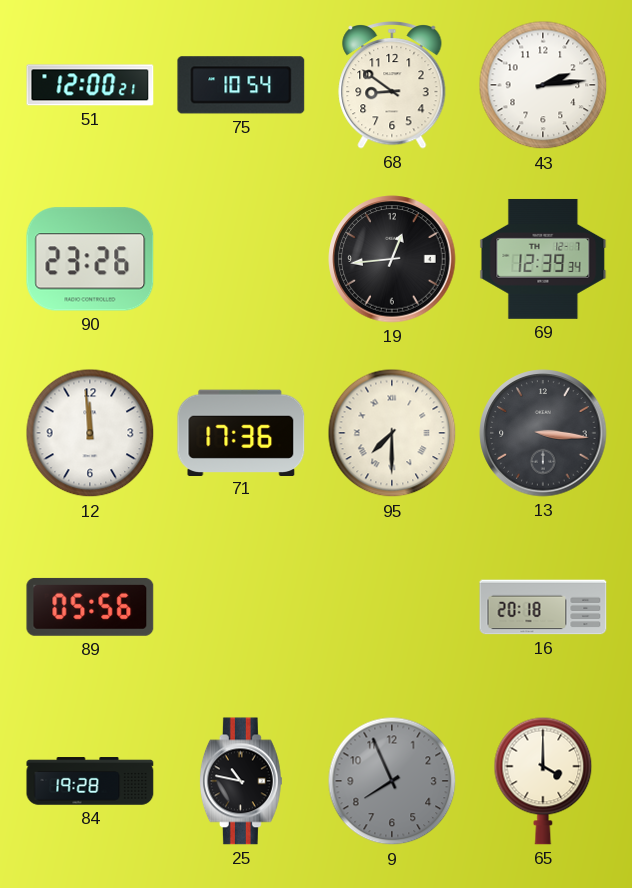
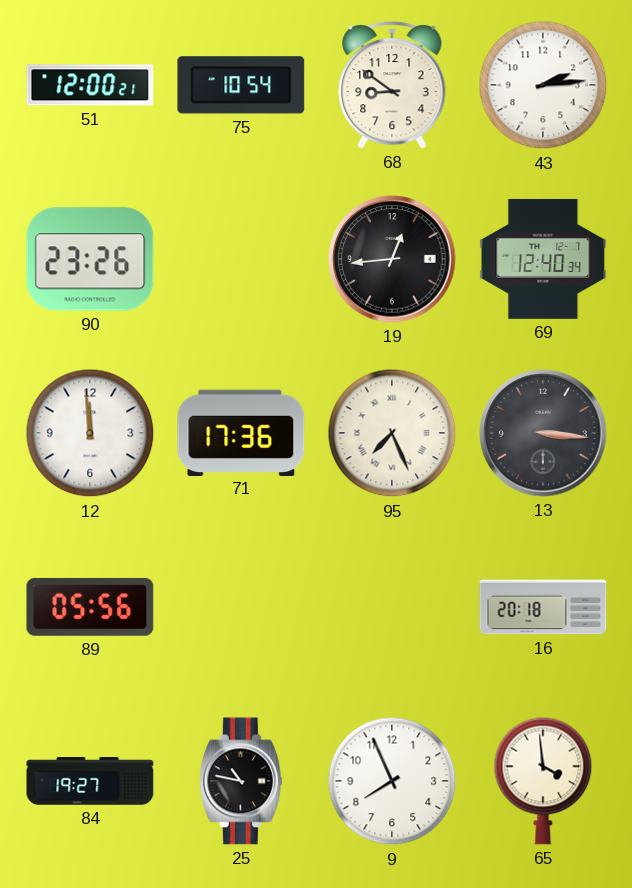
69: 12:39 -> 12:40 (543, 259)
95: 7:30 -> 7:26 (392, 433)
84: 19:28 -> 19:27 (90, 781)
9 dial: grey -> white (392, 781)
65: 4:00 -> 3:59 (543, 781)
